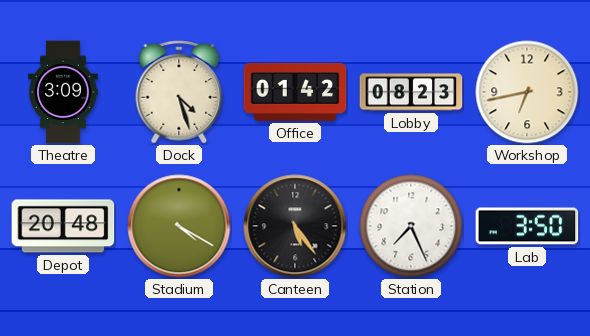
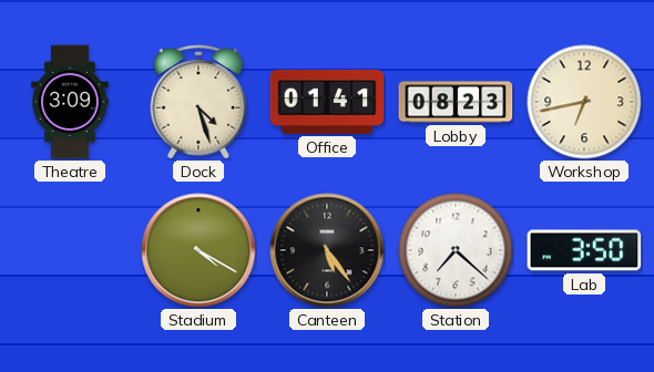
Office: 01:42 -> 01:41 (327, 102)
Depot: 20:48 -> none (63, 226)
Station: 7:26 -> 7:22 (456, 250)
